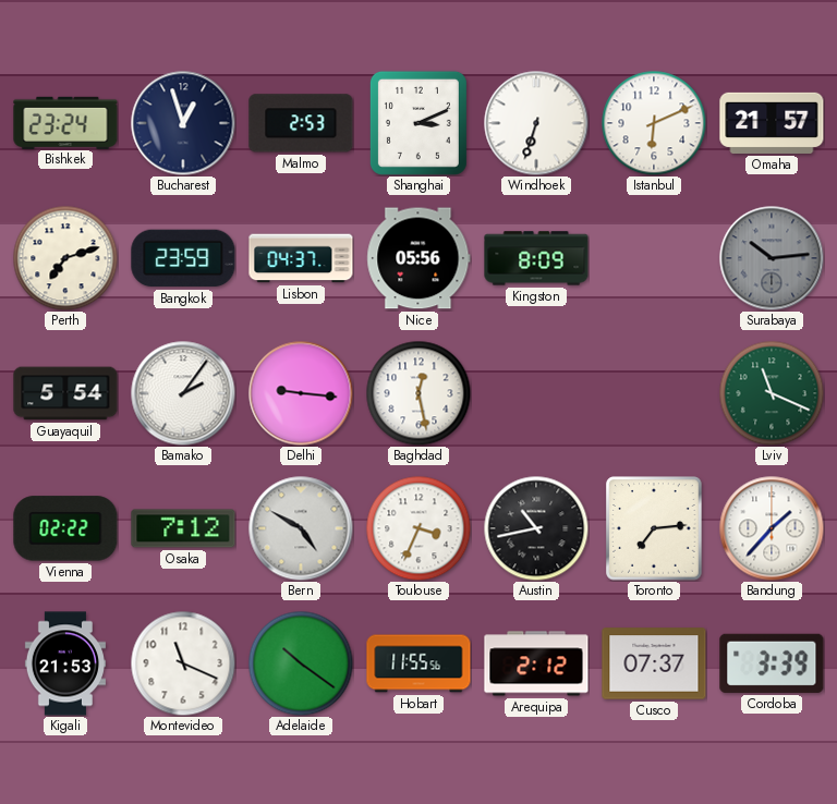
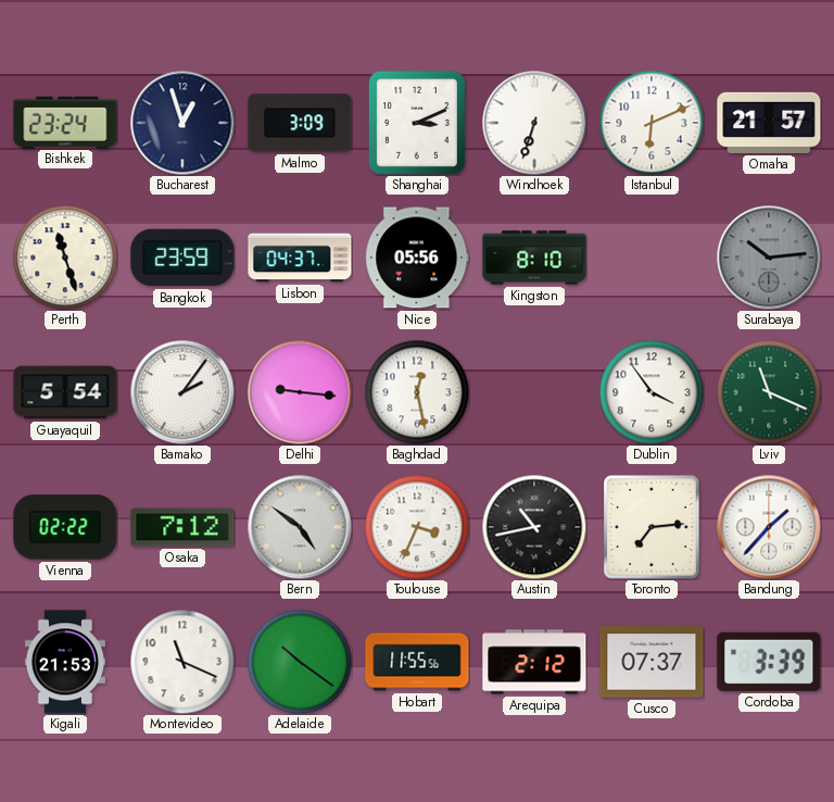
Malmo: 2:53 -> 3:09 (300, 123)
Perth: 7:12 -> 11:27 (65, 258)
Kingston: 8:09 -> 8:10 (534, 258)
Dublin: none -> 3:54 (652, 392)
Bern: 4:50 -> 4:51 (300, 527)
